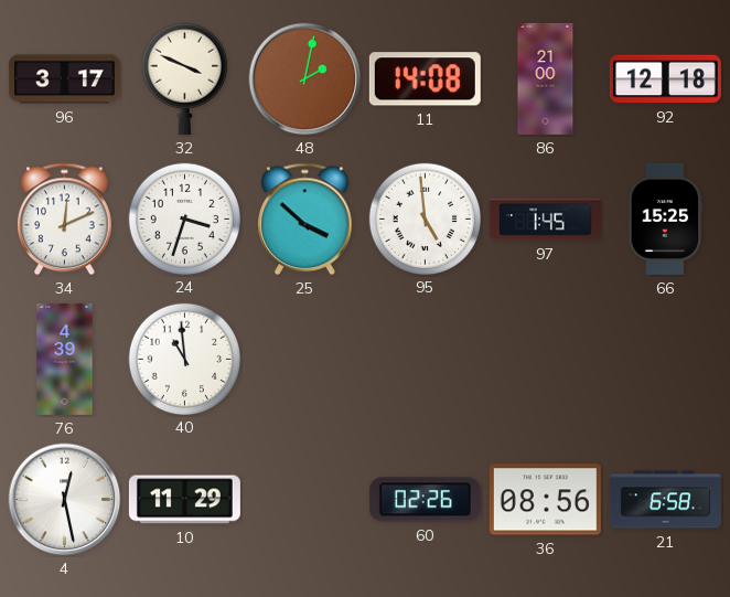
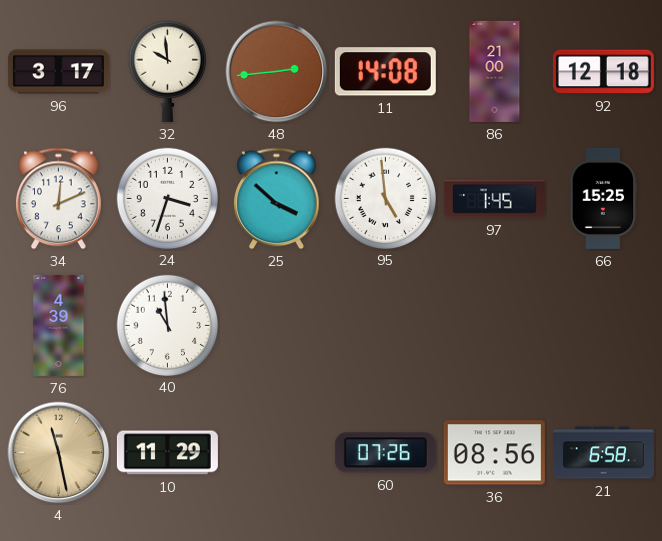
32: 3:49 -> 9:59 (167, 71)
48: 2:02 -> 2:44 (277, 72)
4: 12:28 -> 11:28 (59, 453)
4 dial: white -> champagne (59, 453)
60: 02:26 -> 07:26 (385, 453)
